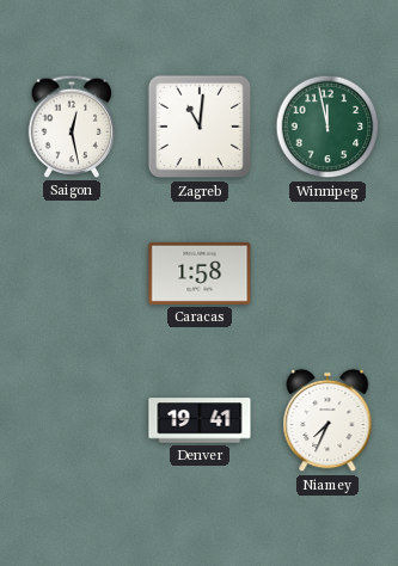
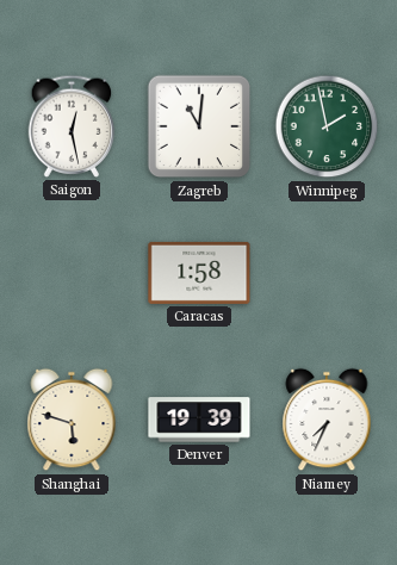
Winnipeg: 11:58 -> 1:58 (327, 126)
Shanghai: none -> 5:48 (72, 420)
Denver: 19:41 -> 19:39 (199, 420)
